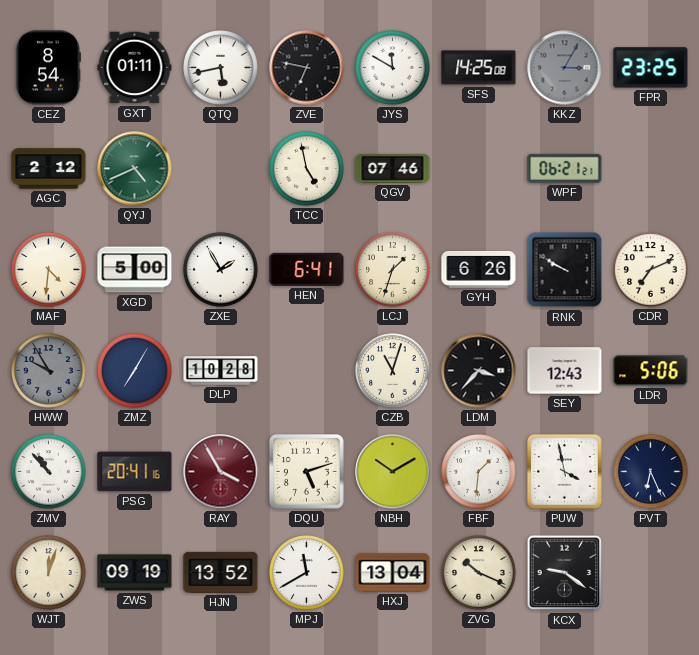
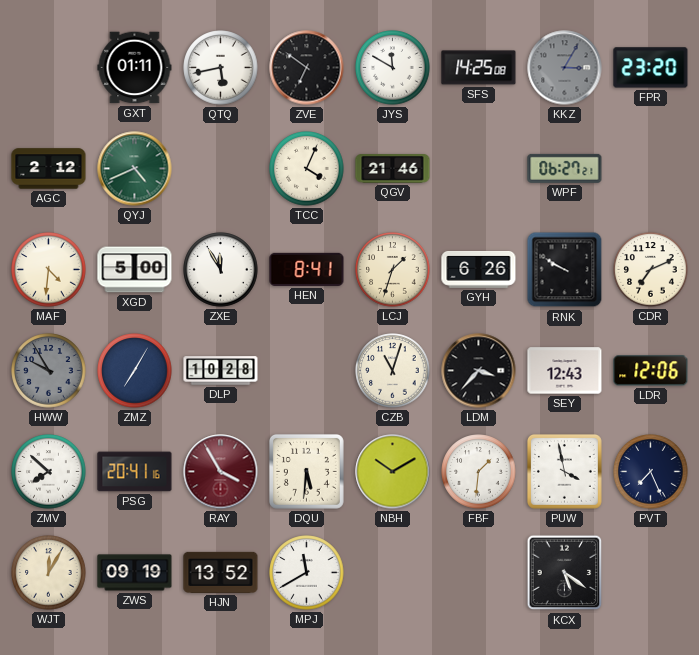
CEZ: 8:54 -> none (48, 68)
ZVE: 6:47 -> 6:51 (307, 68)
FPR: 23:25 -> 23:20 (651, 68)
TCC: 4:58 -> 4:04 (307, 169)
QGV: 07:46 -> 21:46 (393, 169)
WPF: 06:21 -> 06:27 (565, 168)
ZXE: 1:55 -> 11:55 (221, 270)
HEN: 6:41 -> 8:41 (307, 269)
LDR: 5:06 -> 12:06 (651, 371)
ZMV: 10:53 -> 7:52 (49, 472)
DQU: 5:12 -> 5:31 (306, 471)
PVT: 6:26 -> 7:26 (651, 472)
WJT: 12:03 -> 12:05 (49, 573)
HXJ: 13:04 -> none (393, 573)
ZVG: 10:19 -> none (479, 573)
KCX: 9:21 -> 5:21 (565, 573)
